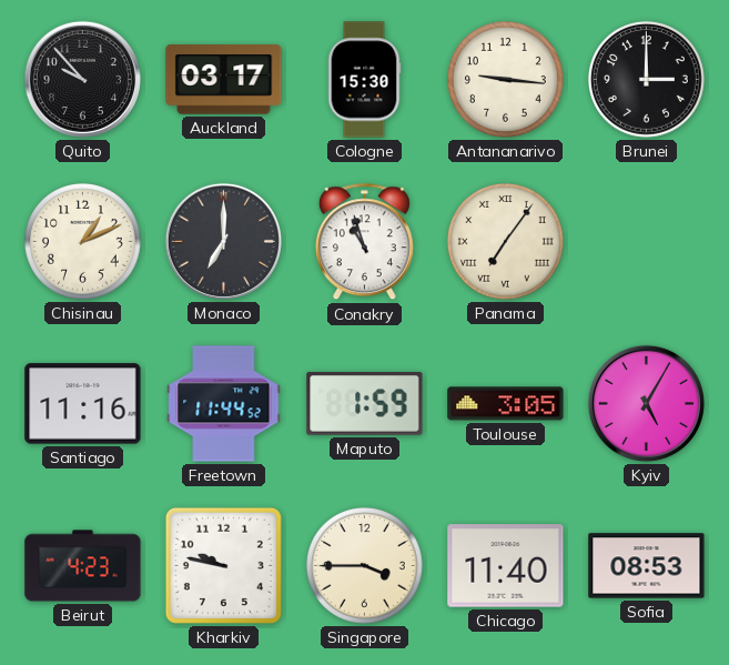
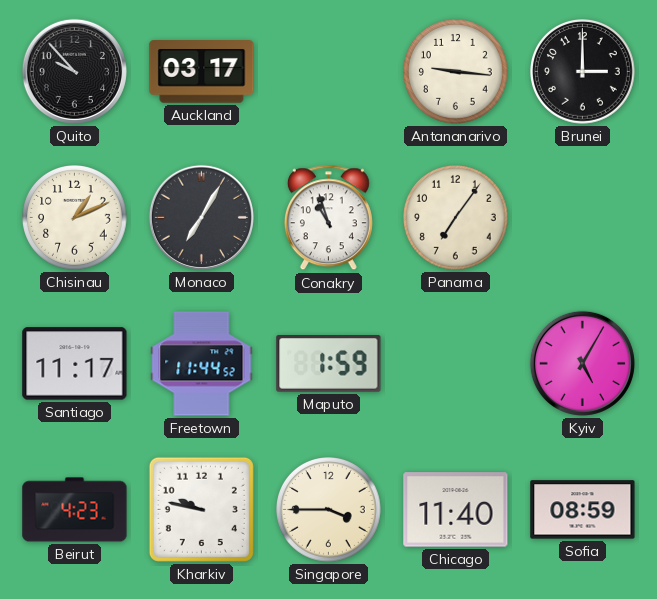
Cologne: 15:30 -> none (364, 80)
Monaco: 7:00 -> 7:05 (201, 217)
Panama numerals: Roman -> Arabic (456, 218)
Santiago: 11:16 -> 11:17 (75, 364)
Toulouse: 3:05 -> none (506, 404)
Sofia: 08:53 -> 08:59 (583, 510)
